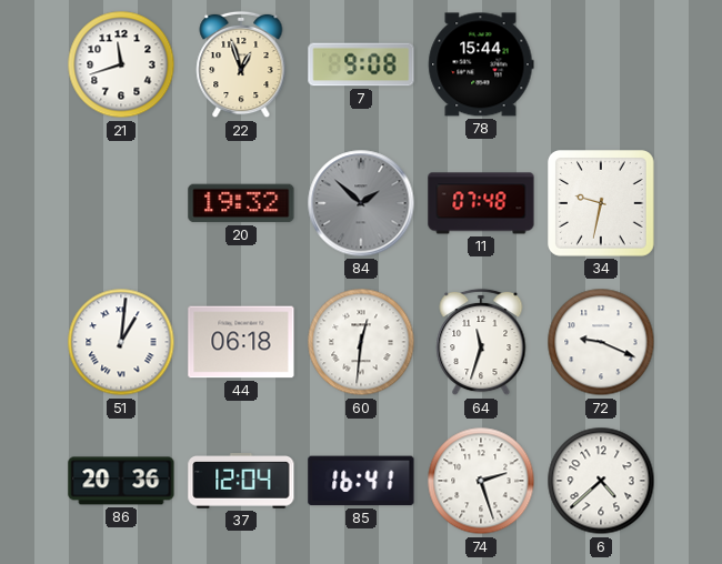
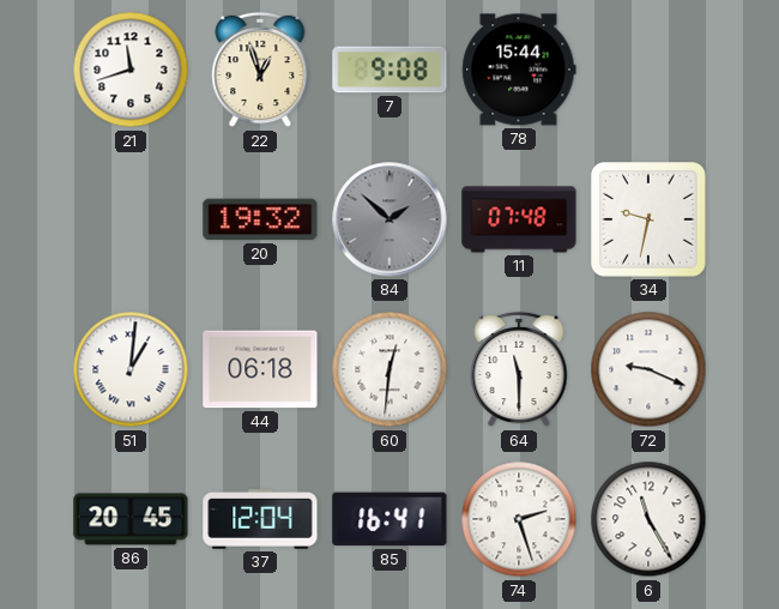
64: 11:33 -> 11:30 (519, 369)
86: 20:36 -> 20:45 (131, 519)
6: 4:38 -> 11:25 (648, 519)
